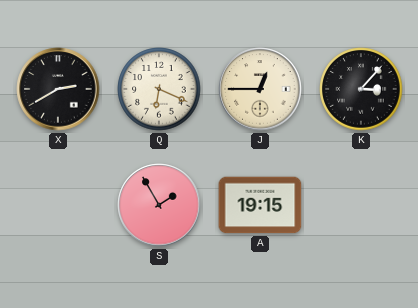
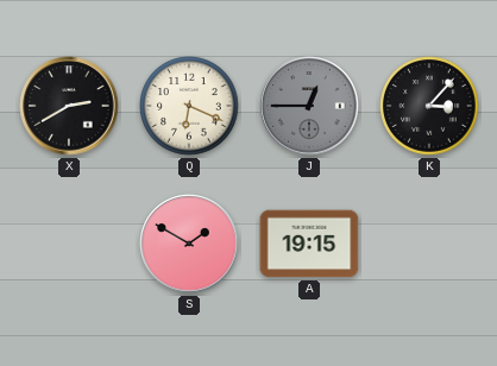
J dial: cream -> grey (309, 106)
S: 1:55 -> 1:50 (189, 244)
